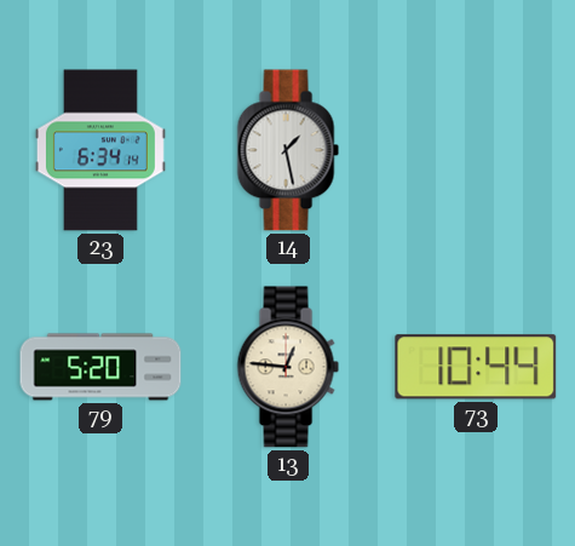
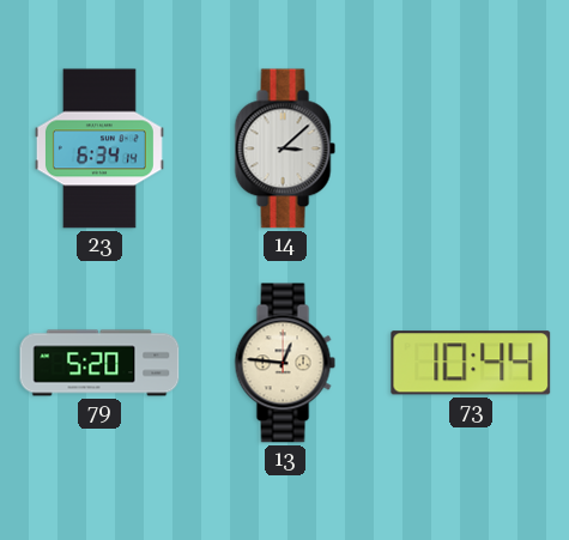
14: 1:28 -> 3:08 (285, 148)
